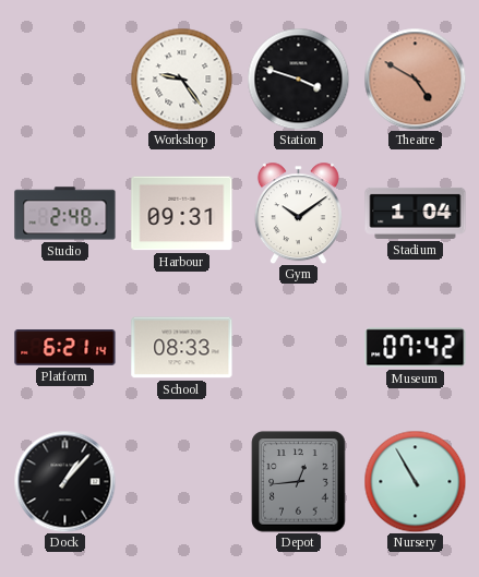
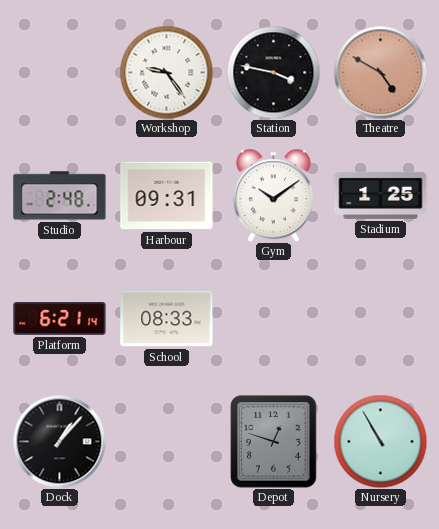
Station: 3:48 -> 3:47 (273, 72)
Stadium: 1:04 -> 1:25 (381, 195)
Museum: 07:42 -> none (416, 348)
Depot: 12:44 -> 12:48 (274, 442)
